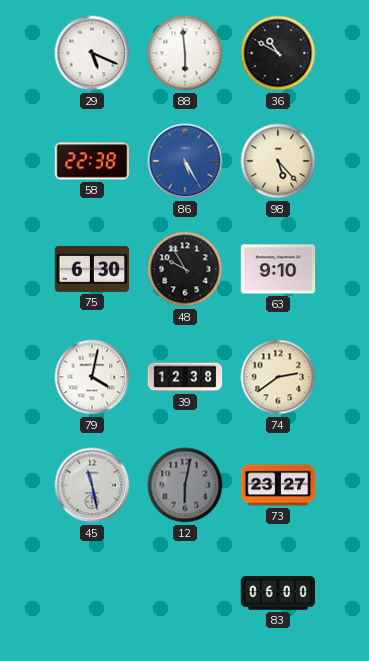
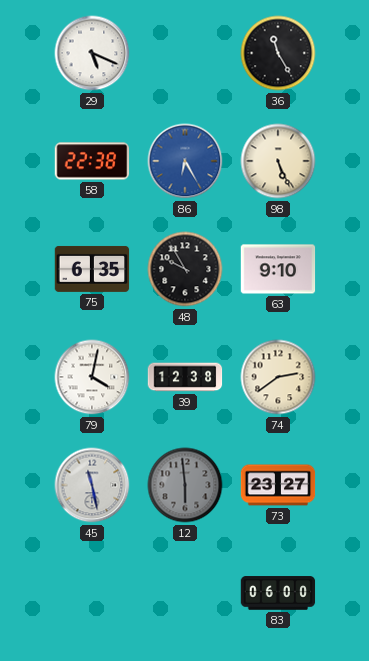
88: 5:59 -> none (185, 53)
36: 10:50 -> 11:25 (278, 53)
86: 5:25 -> 6:25 (185, 161)
98: 5:23 -> 5:26 (278, 161)
75: 6:30 -> 6:35 (92, 269)
12: 6:02 -> 5:59 (185, 485)
